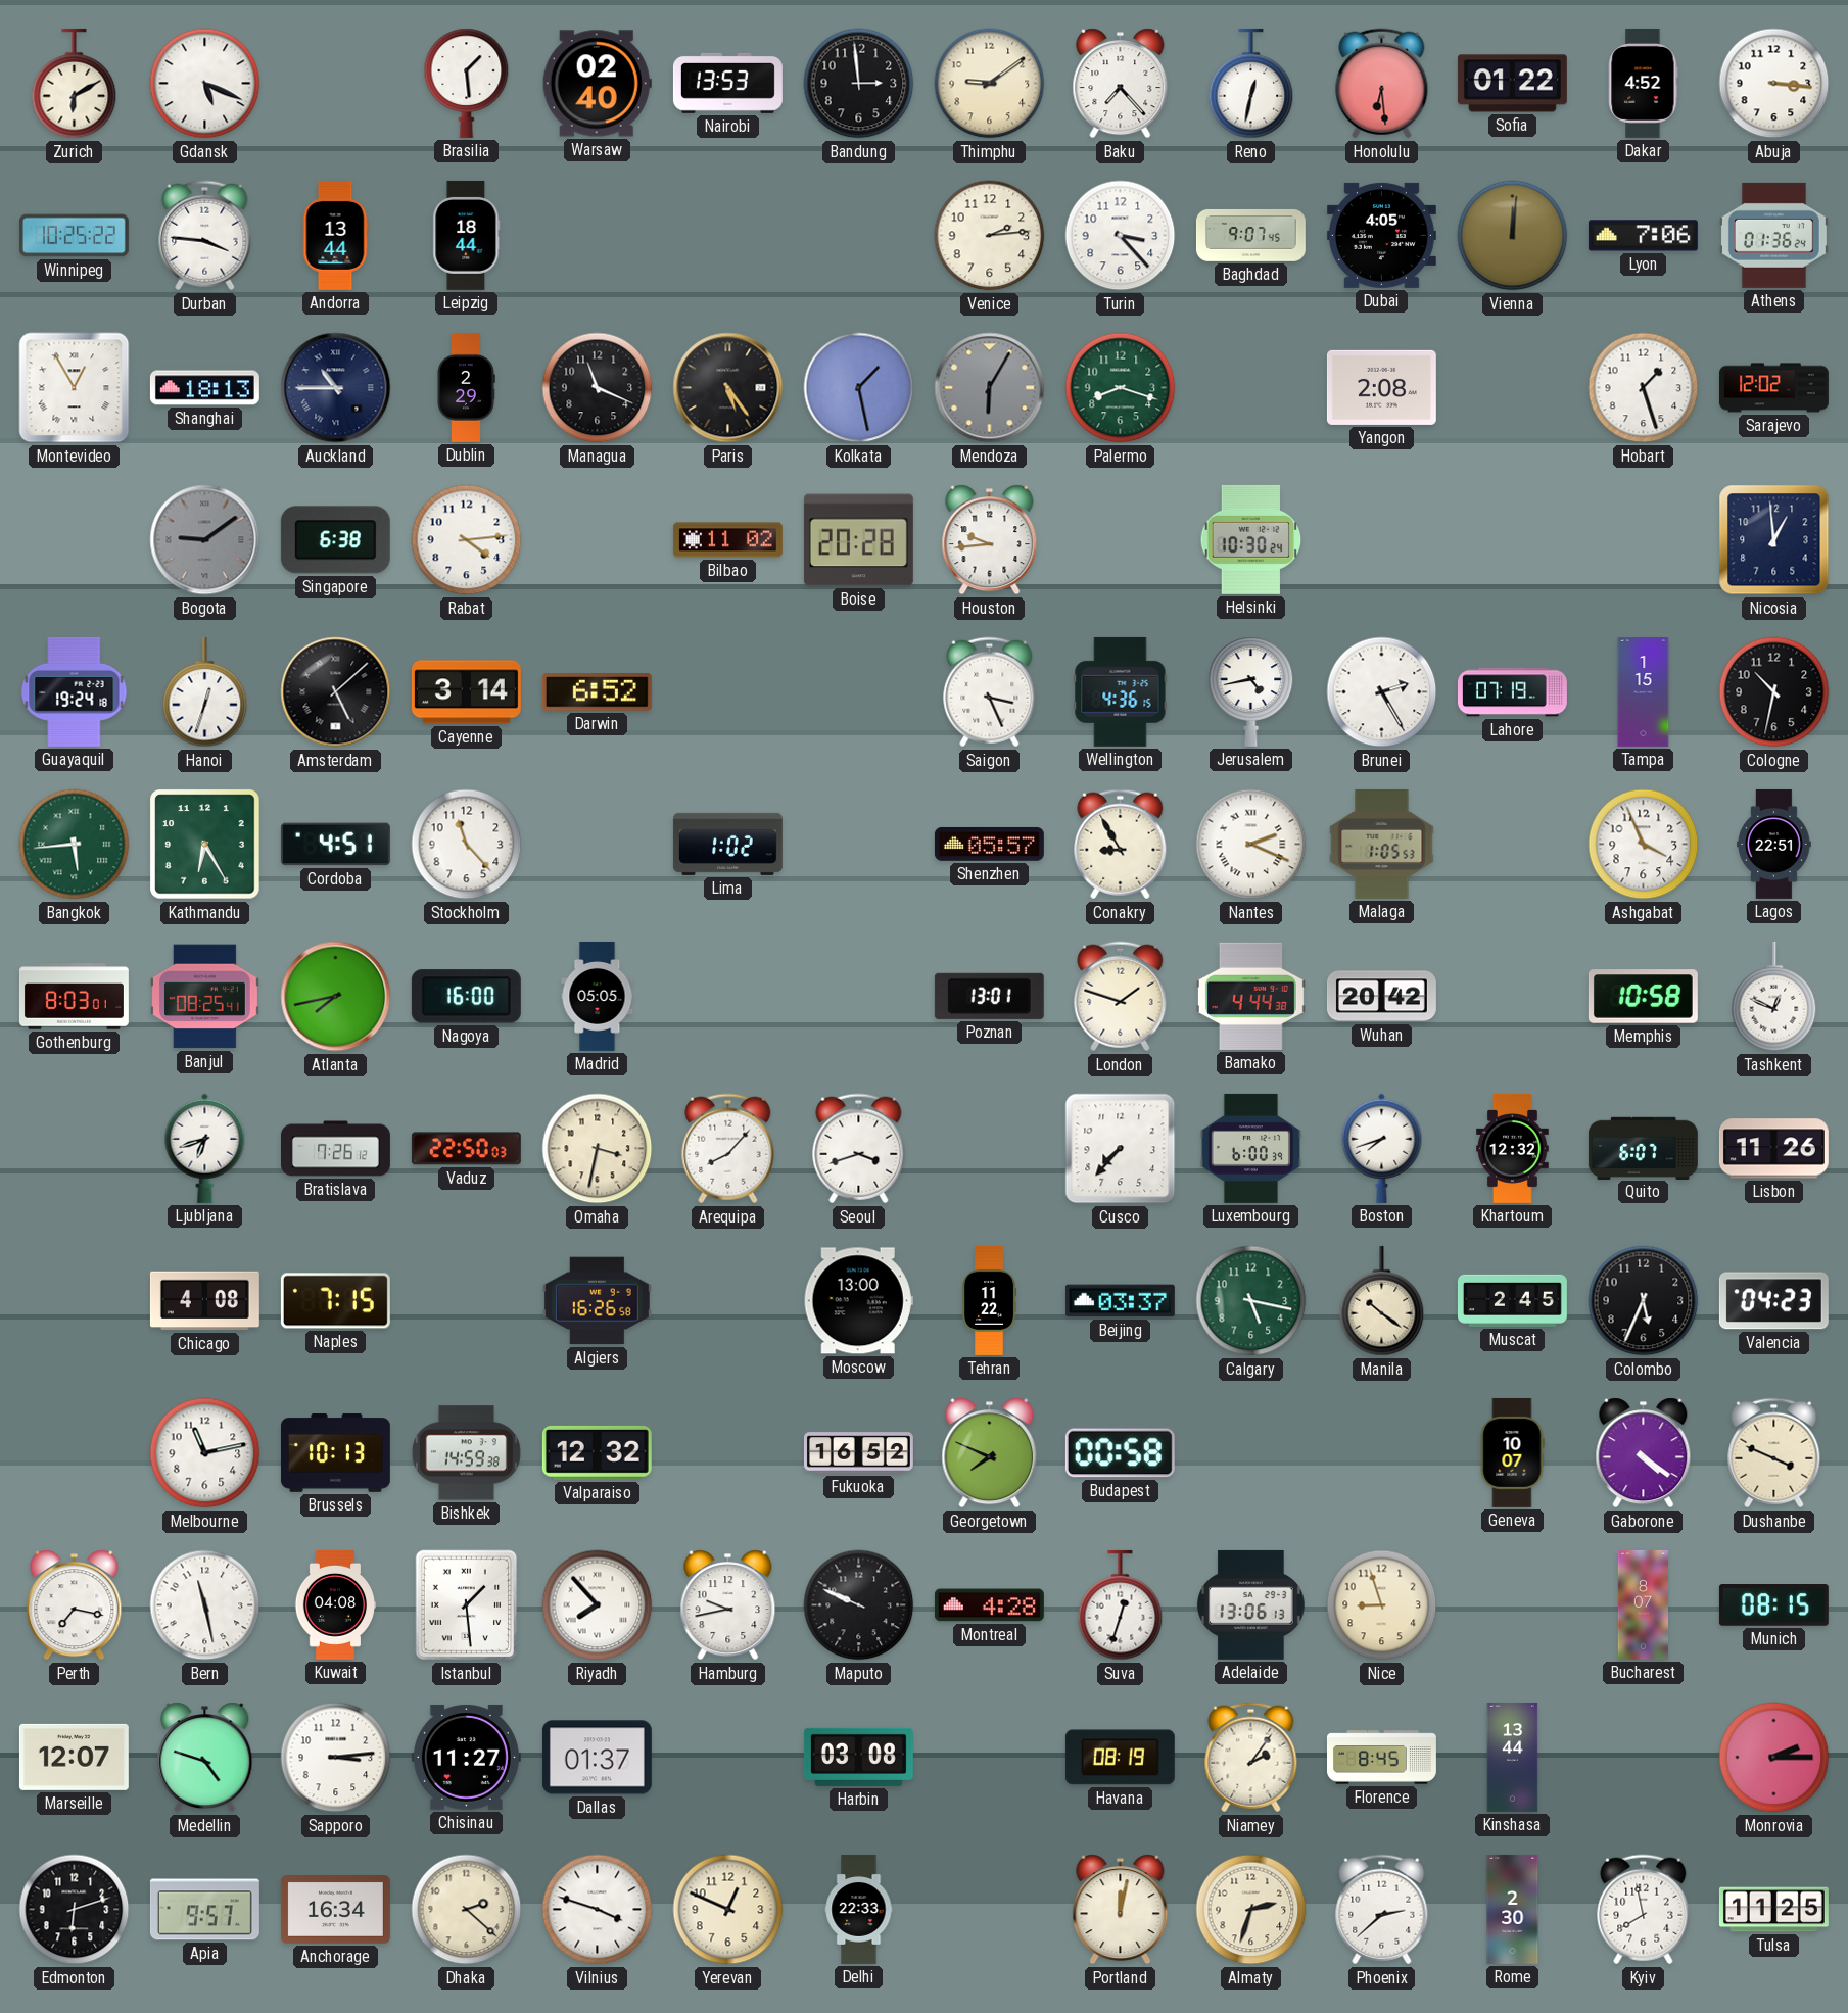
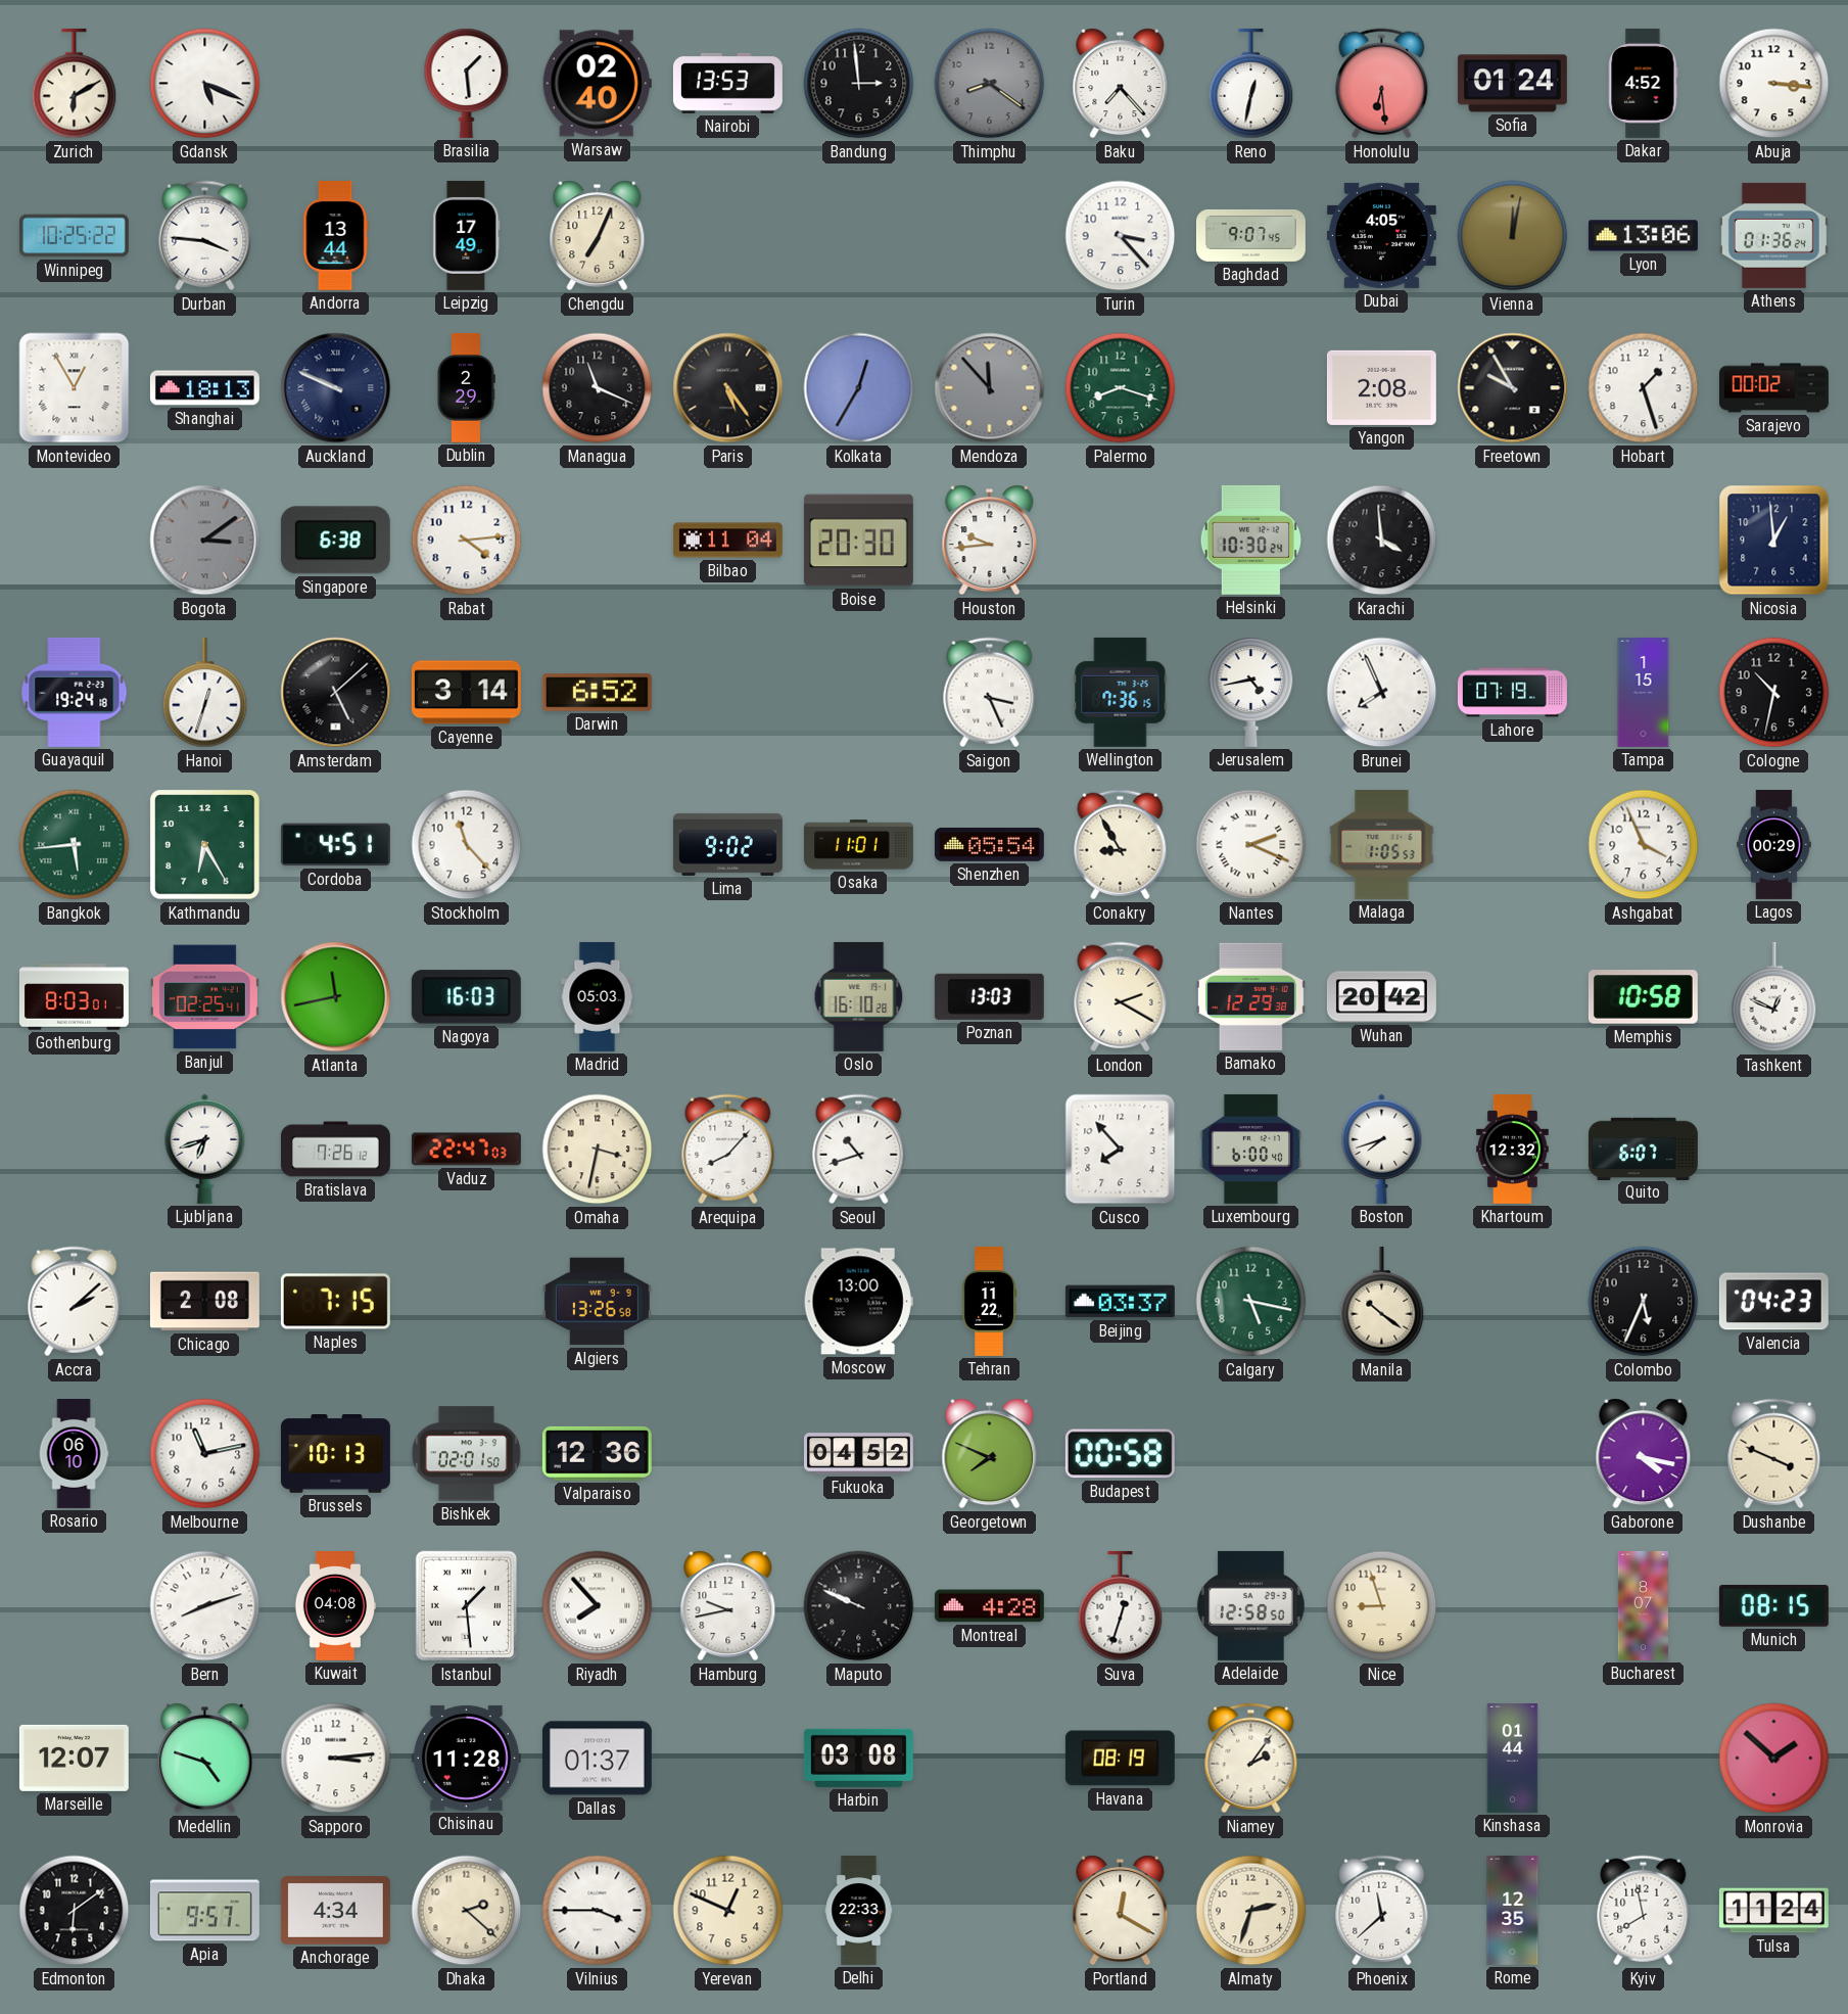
Thimphu: 9:09 -> 8:21 (990, 84)
Thimphu dial: cream -> grey (990, 84)
Sofia: 01:22 -> 01:24 (1512, 84)
Leipzig: 18:44 -> 17:49 (467, 235)
Chengdu: none -> 7:04 (598, 236)
Venice: 2:14 -> none (990, 236)
Vienna: 12:01 -> 12:02 (1513, 236)
Lyon: 7:06 -> 13:06 (1643, 236)
Auckland: 10:45 -> 9:49 (336, 388)
Kolkata: 1:28 -> 12:35 (859, 388)
Mendoza: 6:05 -> 11:53 (990, 388)
Freetown: none -> 9:55 (1513, 388)
Sarajevo: 12:02 -> 00:02 (1773, 388)
Bogota: 9:09 -> 3:09 (205, 541)
Bilbao: 11:02 -> 11:04 (727, 541)
Boise: 20:28 -> 20:30 (858, 541)
Karachi: none -> 3:59 (1382, 541)
Wellington: 4:36 -> 7:36 (1121, 692)
Brunei: 2:25 -> 7:56 (1382, 693)
Lima: 1:02 -> 9:02 (727, 844)
Osaka: none -> 11:01 (858, 845)
Shenzhen: 05:57 -> 05:54 (989, 845)
Lagos: 22:51 -> 00:29 (1774, 844)
Banjul: 08:25 -> 02:25 (204, 997)
Atlanta: 7:43 -> 11:43 (336, 997)
Nagoya: 16:00 -> 16:03 (466, 997)
Madrid: 05:05 -> 05:03 (598, 996)
Oslo: none -> 16:10 (859, 996)
Poznan: 13:01 -> 13:03 (989, 996)
London: 1:48 -> 2:20 (1121, 997)
Bamako: 4:44 -> 12:29 (1250, 996)
Vaduz: 22:50 -> 22:47 (466, 1150)
Seoul: 3:42 -> 10:42 (859, 1150)
Cusco: 7:37 -> 7:53 (1121, 1150)
Luxembourg: 6:00:39 -> 6:00:40 (1251, 1149)
Lisbon: 11:26 -> none (1773, 1149)
Accra: none -> 2:08 (75, 1302)
Chicago: 4:08 -> 2:08 (204, 1302)
Algiers: 16:26 -> 13:26 (597, 1302)
Muscat: 2:45 -> none (1512, 1300)
Rosario: none -> 06:10 (74, 1454)
Bishkek: 14:59 -> 02:01 (466, 1454)
Valparaiso: 12:32 -> 12:36 (597, 1453)
Fukuoka: 16:52 -> 04:52 (858, 1454)
Geneva: 10:07 -> none (1512, 1452)
Gaborone: 4:21 -> 4:17 (1644, 1454)
Perth: 7:17 -> none (75, 1605)
Bern: 11:28 -> 8:12 (205, 1606)
Adelaide: 13:06 -> 12:58 (1251, 1605)
Chisinau: 11:27 -> 11:28 (466, 1758)
Florence: 8:45 -> none (1381, 1758)
Kinshasa: 13:44 -> 01:44 (1513, 1758)
Monrovia: 2:15 -> 1:52 (1774, 1759)
Edmonton: 6:12 -> 6:09 (75, 1911)
Anchorage: 16:34 -> 4:34 (335, 1911)
Vilnius: 3:48 -> 3:45 (598, 1911)
Portland: 12:02 -> 12:20 (1121, 1911)
Phoenix: 2:38 -> 11:38 (1382, 1911)
Rome: 2:30 -> 12:35 (1513, 1910)
Tulsa: 11:25 -> 11:24 (1773, 1911)
